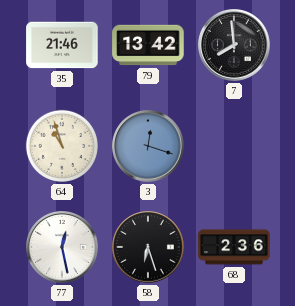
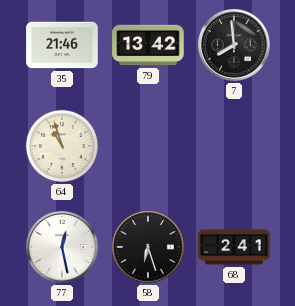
3: 12:18 -> none (148, 146)
68: 2:36 -> 2:41 (234, 247)
